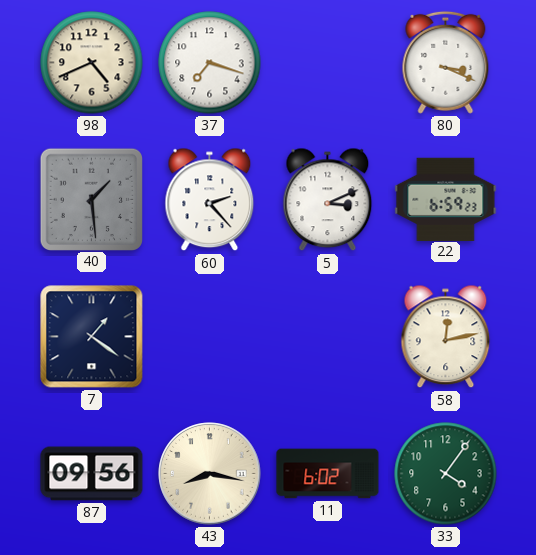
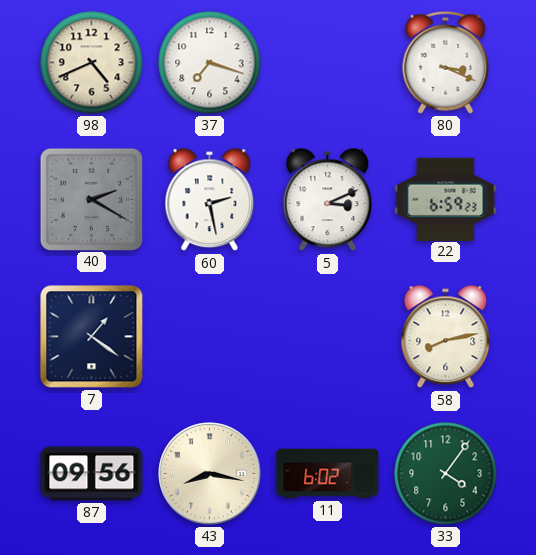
40: 1:29 -> 2:20 (91, 199)
60: 2:23 -> 2:28 (210, 200)
58: 12:13 -> 8:13 (446, 337)
